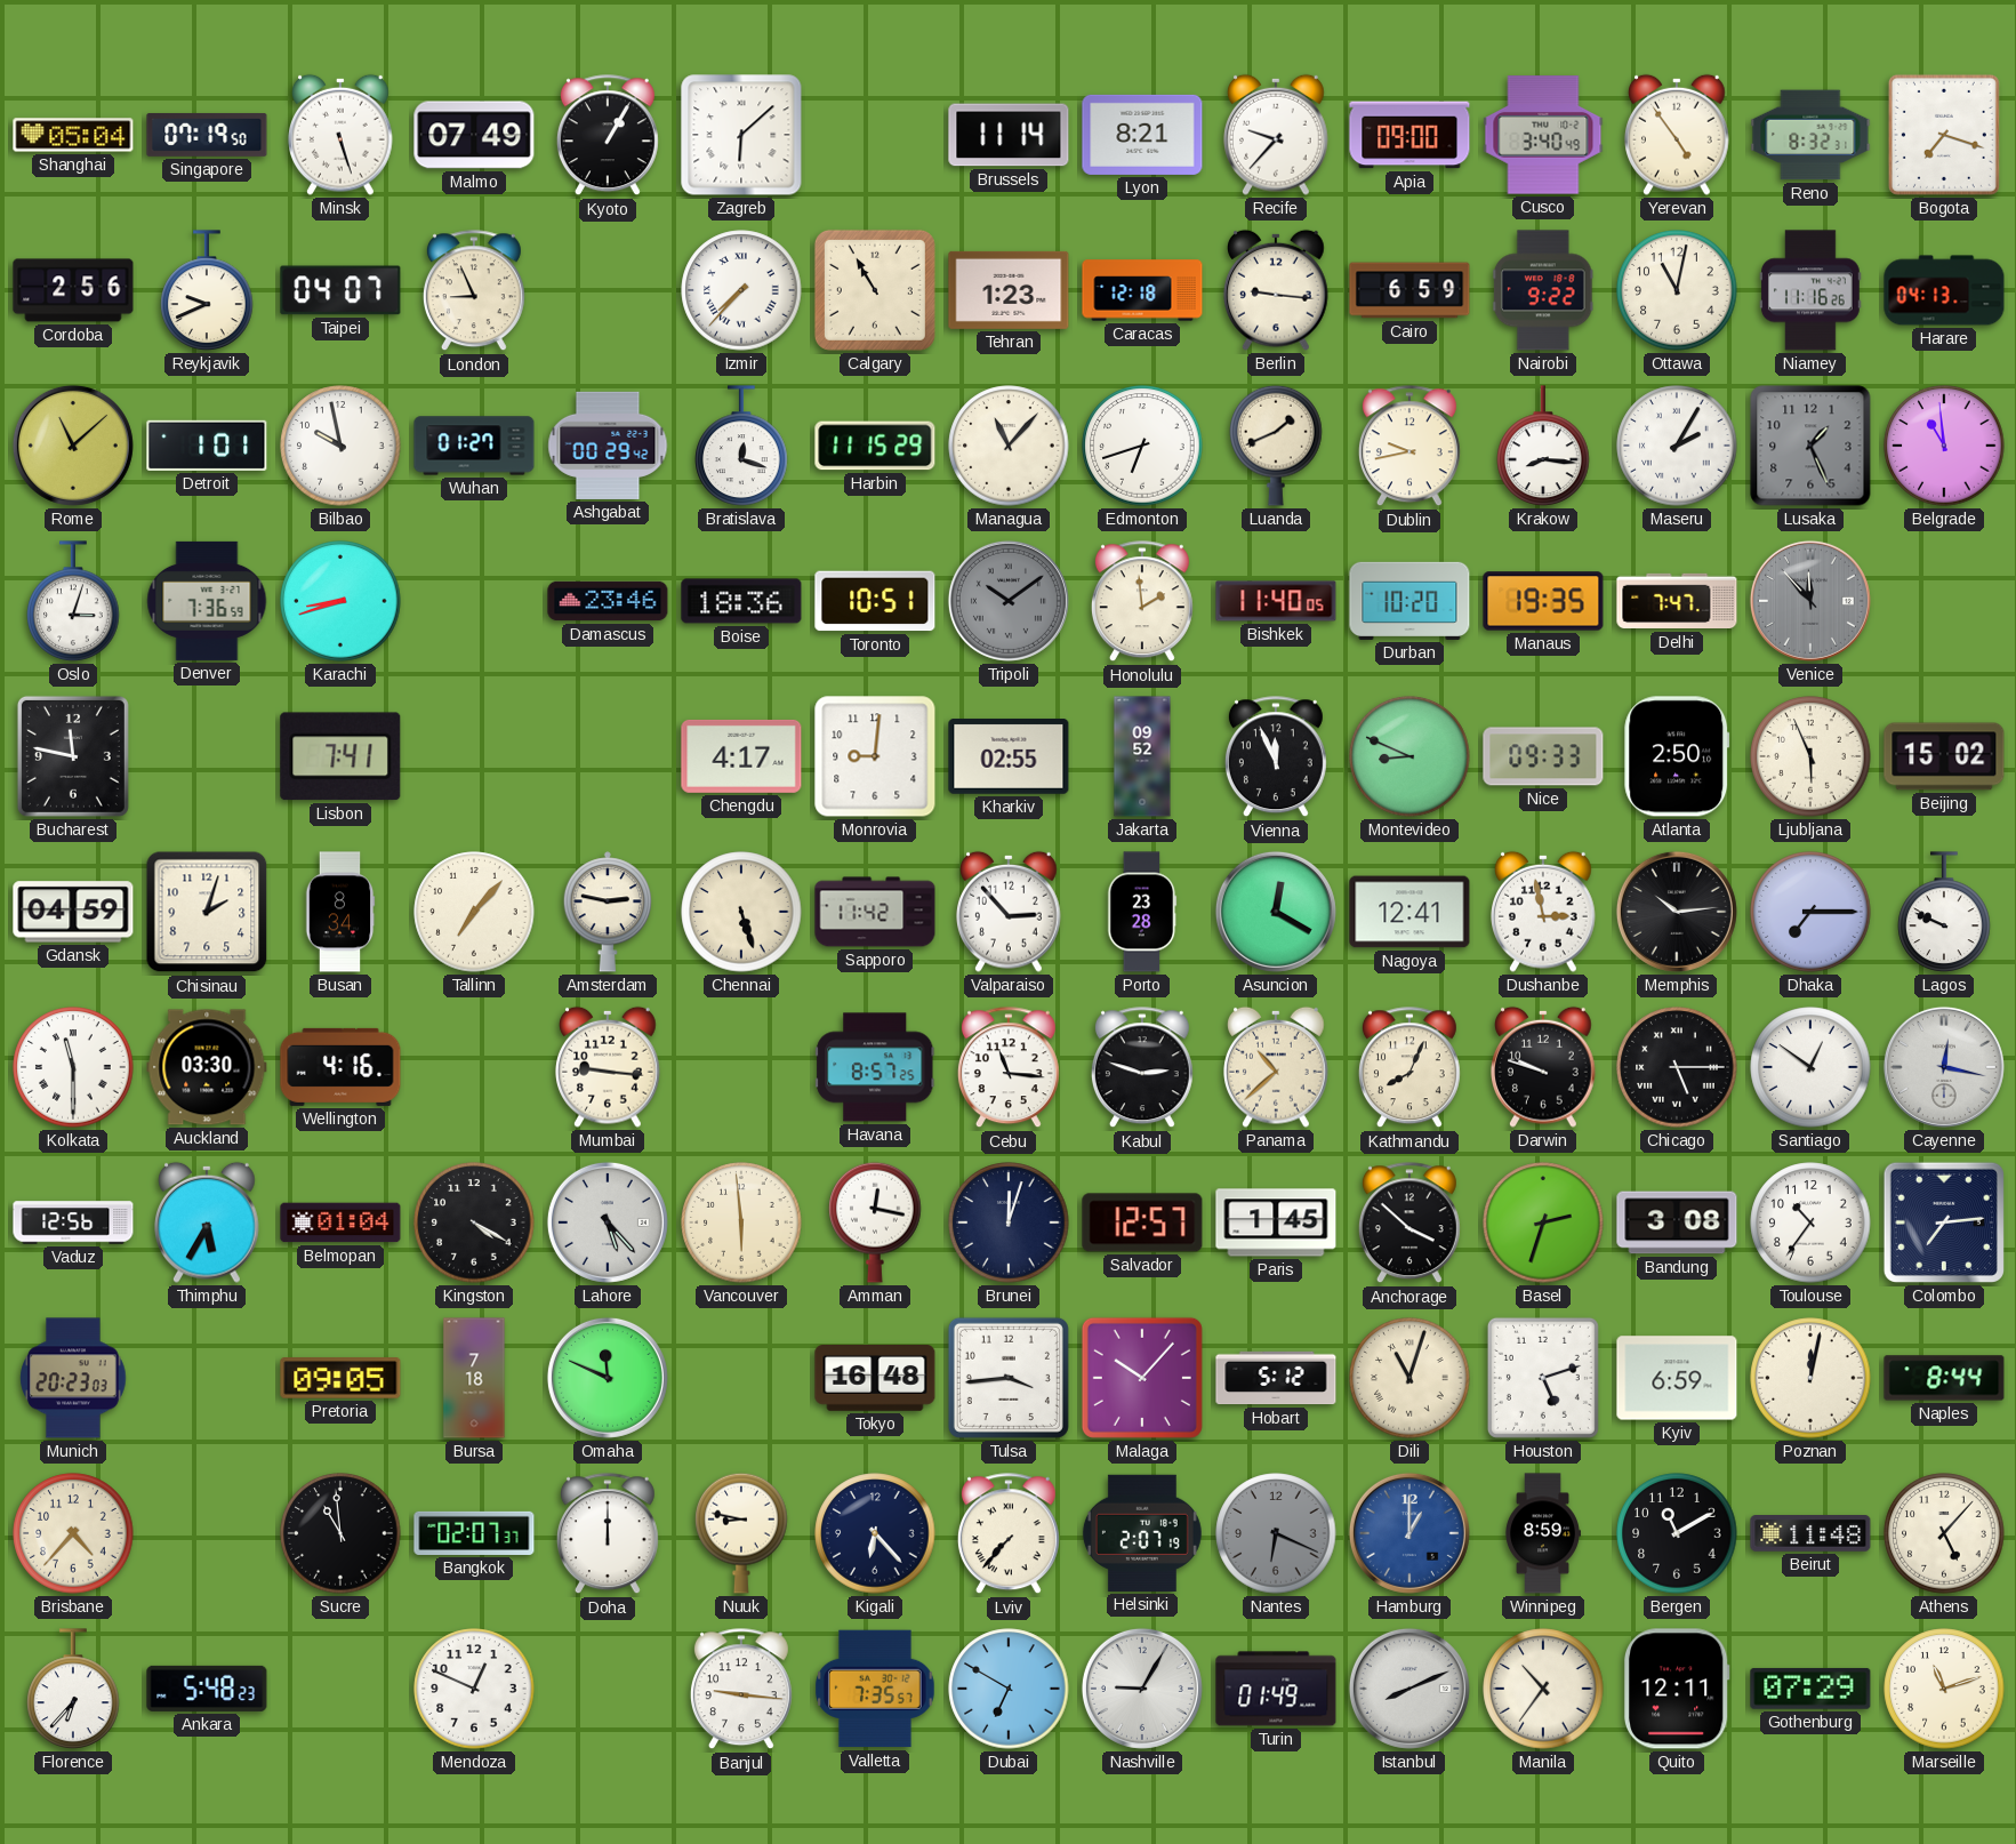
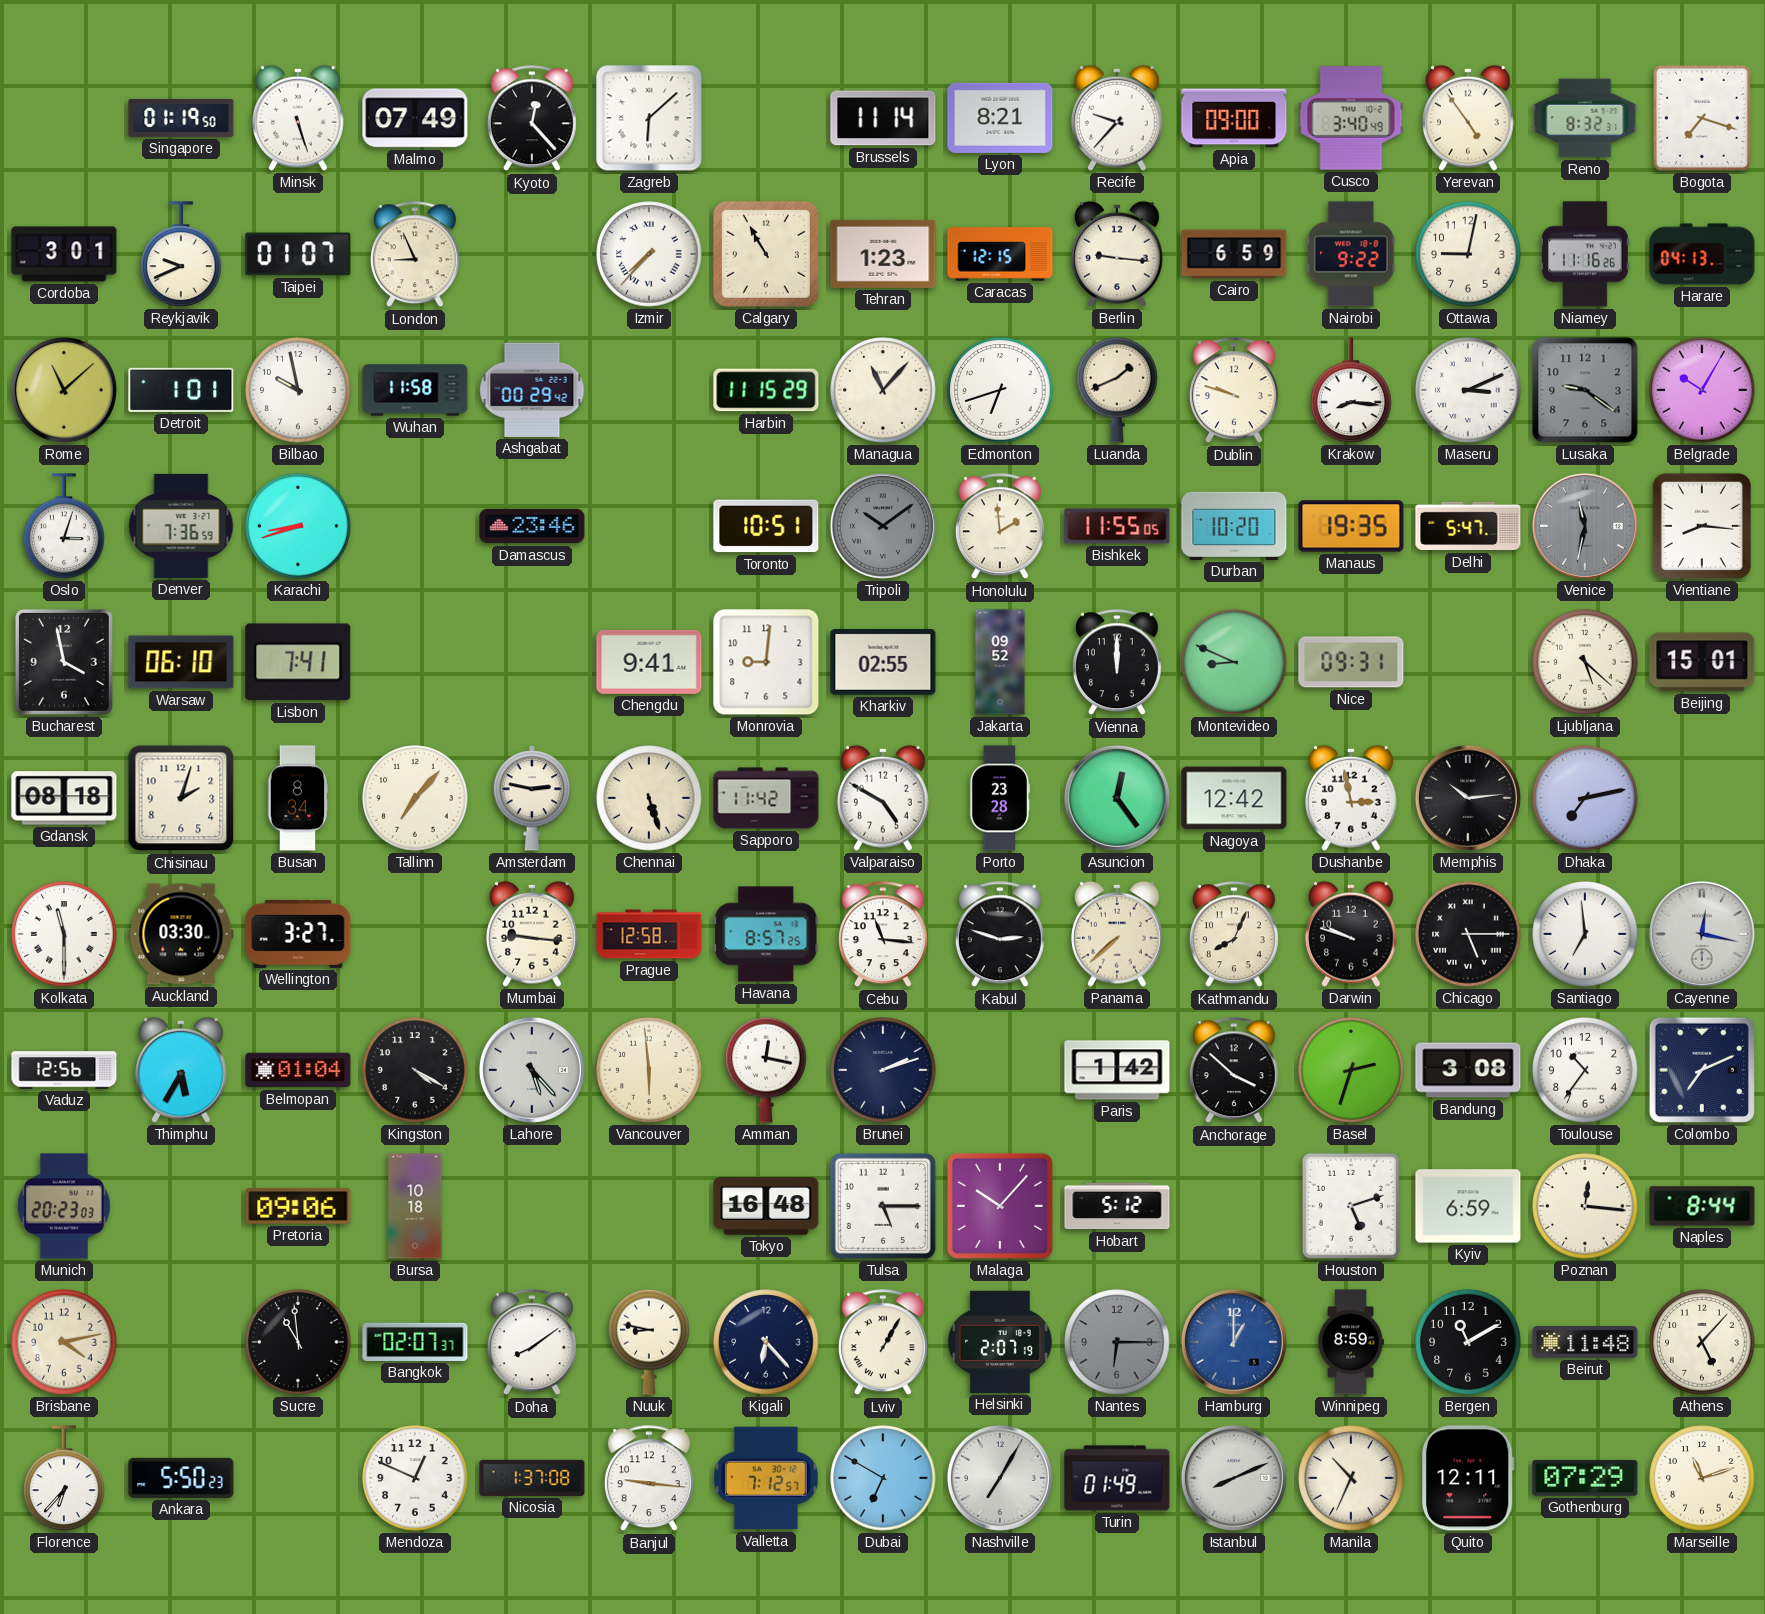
Shanghai: 05:04 -> none (73, 135)
Singapore: 07:19 -> 01:19 (181, 118)
Kyoto: 1:05 -> 12:23 (532, 119)
Cordoba: 2:56 -> 3:01 (64, 254)
Taipei: 04:07 -> 01:07 (298, 254)
Caracas: 12:18 -> 12:15 (1000, 254)
Ottawa: 11:02 -> 9:02 (1468, 254)
Wuhan: 01:27 -> 11:58 (415, 390)
Bratislava: 12:18 -> none (741, 446)
Dublin: 9:43 -> 9:48 (1234, 391)
Maseru: 2:05 -> 3:11 (1468, 390)
Lusaka: 1:26 -> 9:21 (1585, 390)
Belgrade: 10:59 -> 10:05 (1702, 390)
Boise: 18:36 -> none (741, 601)
Bishkek: 11:40 -> 11:55 (1117, 526)
Delhi: 7:47 -> 5:47 (1468, 526)
Venice: 11:53 -> 11:32 (1585, 526)
Vientiane: none -> 8:16 (1702, 526)
Bucharest: 11:47 -> 3:58 (64, 662)
Warsaw: none -> 06:10 (181, 662)
Chengdu: 4:17 -> 9:41 (649, 662)
Vienna: 11:56 -> 12:00 (1117, 663)
Nice: 09:33 -> 09:31 (1351, 662)
Atlanta: 2:50 -> none (1677, 756)
Ljubljana: 5:56 -> 5:22 (1585, 662)
Beijing: 15:02 -> 15:01 (1702, 662)
Gdansk: 04:59 -> 08:18 (64, 798)
Valparaiso: 2:53 -> 4:50 (884, 798)
Asuncion: 12:20 -> 12:24 (1117, 798)
Nagoya: 12:41 -> 12:42 (1234, 798)
Dhaka: 7:15 -> 7:13 (1585, 798)
Lagos: 9:49 -> none (1944, 912)
Wellington: 4:16 -> 3:27 (298, 934)
Prague: none -> 12:58 (649, 934)
Panama: 10:38 -> 7:38 (1118, 934)
Santiago: 12:51 -> 6:59 (1585, 934)
Brunei: 12:03 -> 2:12 (883, 1070)
Salvador: 12:57 -> none (1142, 1222)
Paris: 1:45 -> 1:42 (1117, 1070)
Colombo: 7:14 -> 7:11 (1702, 1070)
Pretoria: 09:05 -> 09:06 (298, 1206)
Bursa: 7:18 -> 10:18 (415, 1206)
Omaha: 11:49 -> none (608, 1378)
Tulsa: 3:44 -> 5:15 (883, 1206)
Dili: 11:03 -> none (1409, 1378)
Poznan: 12:02 -> 12:16 (1585, 1206)
Brisbane: 4:37 -> 4:13 (64, 1342)
Doha: 12:00 -> 8:09 (532, 1343)
Lviv: 7:37 -> 1:05 (883, 1343)
Nantes: 6:19 -> 6:15 (1117, 1342)
Ankara: 5:48 -> 5:50 (181, 1478)
Nicosia: none -> 1:37 (532, 1478)
Valletta: 7:35 -> 7:12 (767, 1478)
Nashville: 9:05 -> 7:05 (1000, 1478)
Manila: 10:36 -> 10:34 (1351, 1478)
